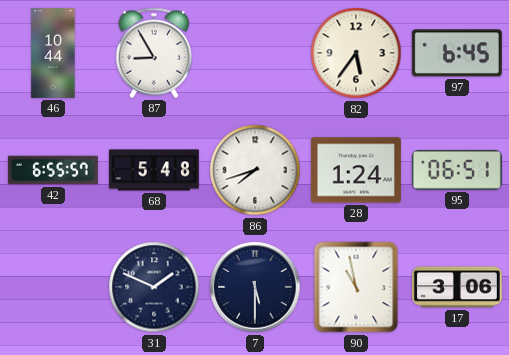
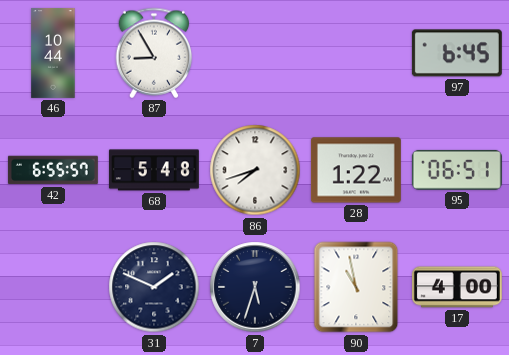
82: 5:36 -> none (356, 53)
28: 1:24 -> 1:22 (356, 170)
7: 5:30 -> 5:33 (255, 287)
17: 3:06 -> 4:00 (457, 287)
